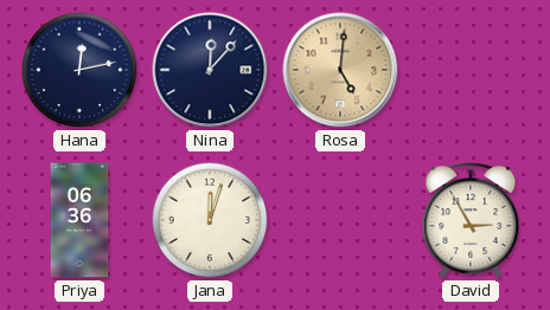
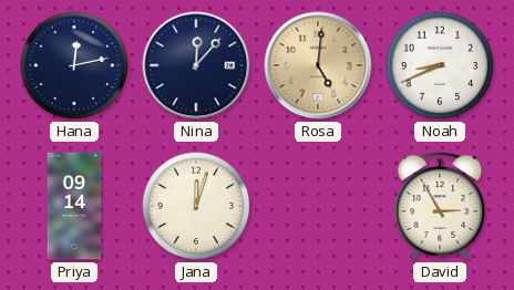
Noah: none -> 8:41 (440, 65)
Priya: 06:36 -> 09:14 (74, 206)
